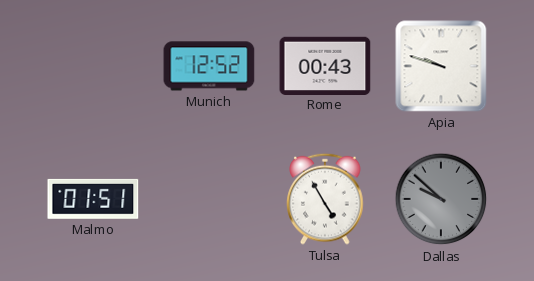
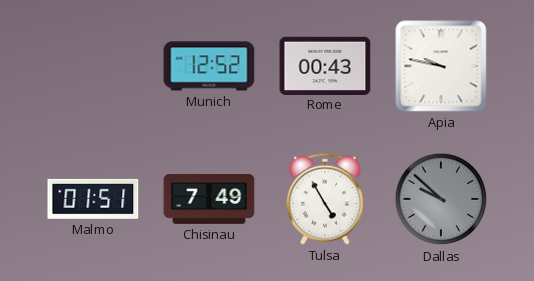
Apia: 9:48 -> 9:47 (441, 66)
Chisinau: none -> 7:49 (209, 200)
